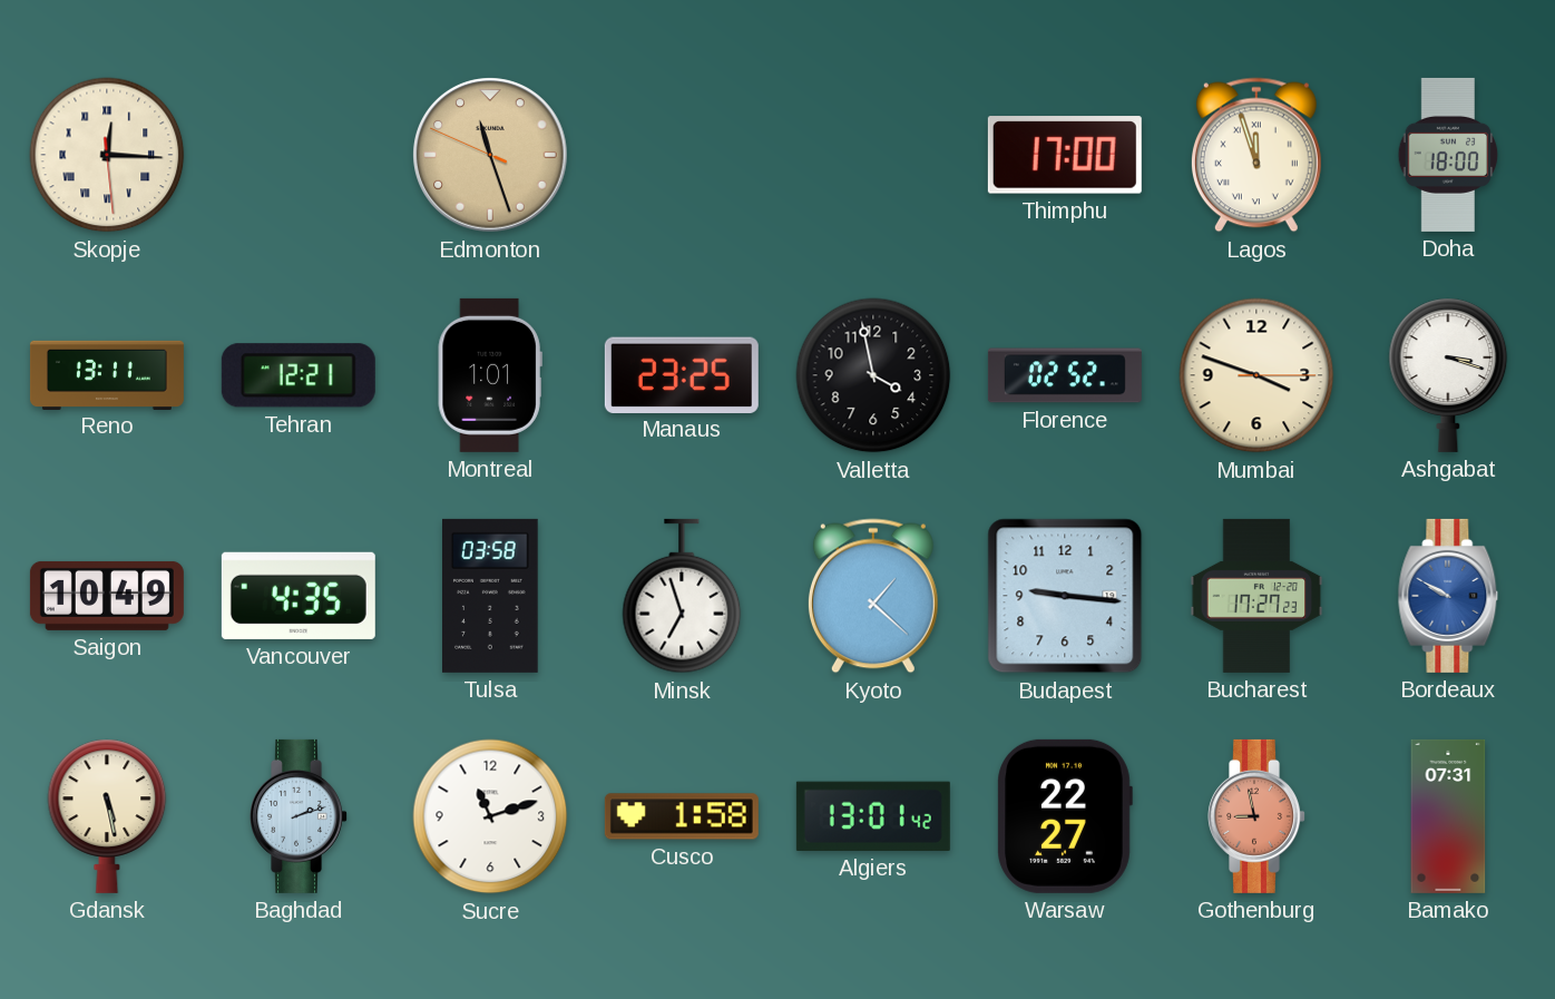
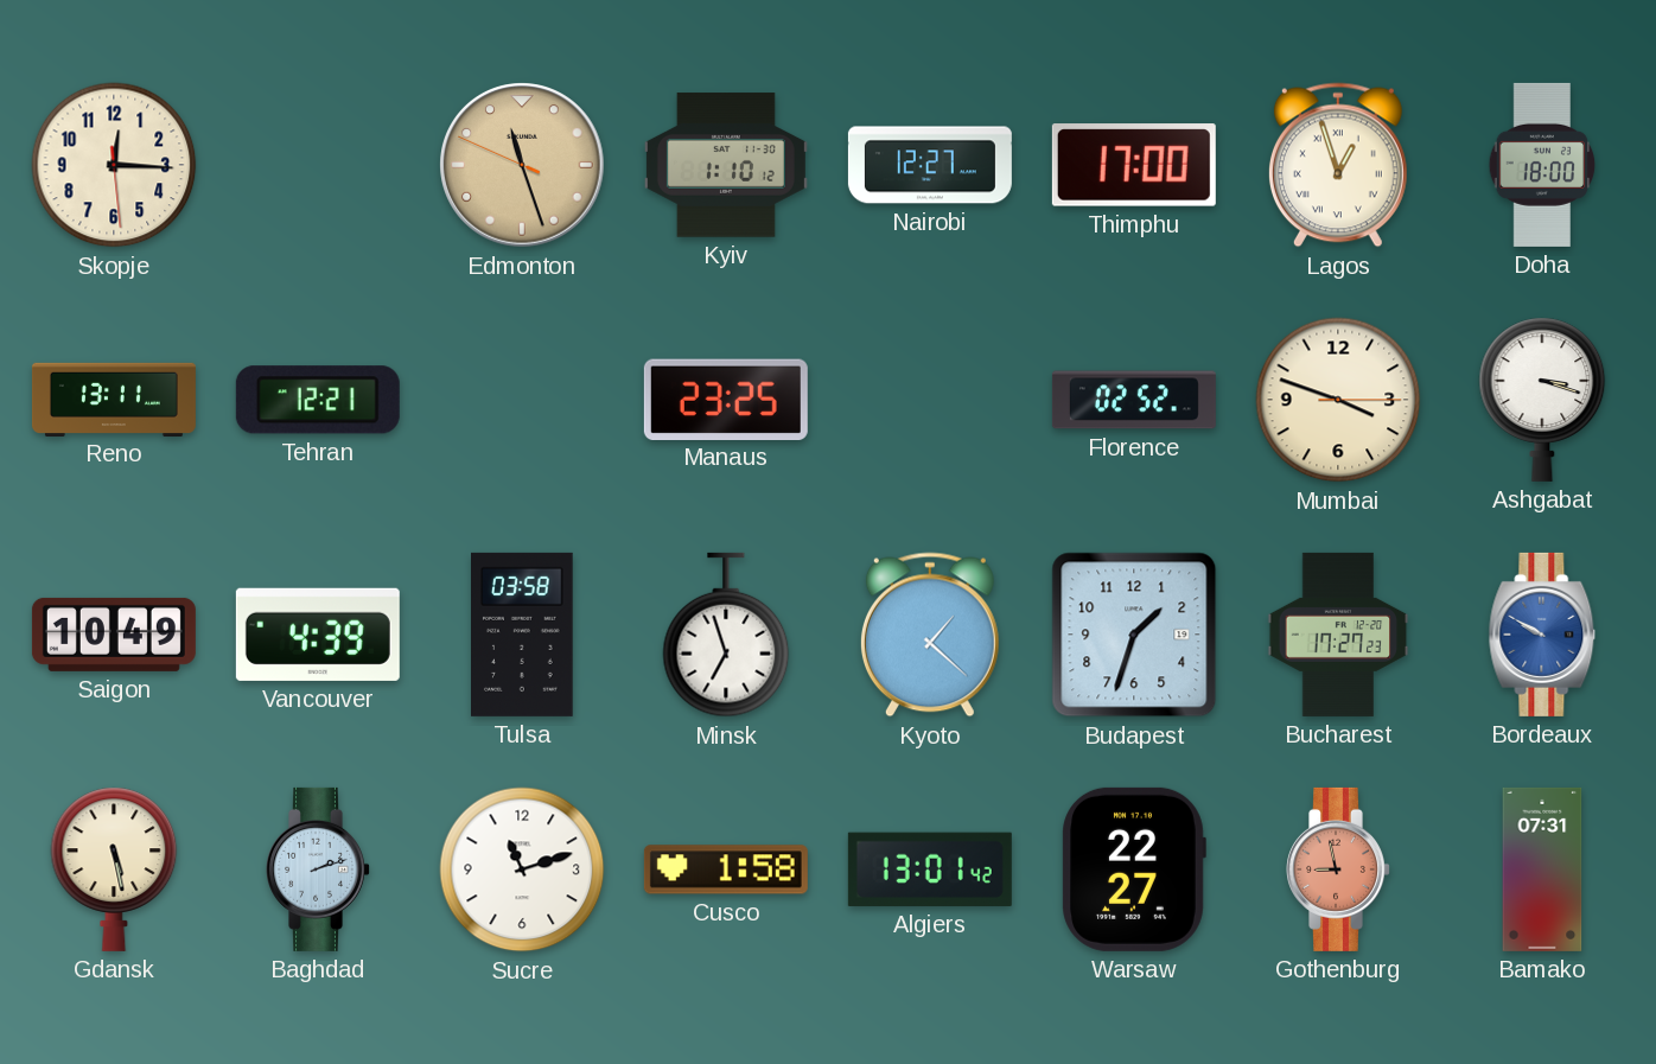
Skopje numerals: Roman -> Arabic (114, 165)
Kyiv: none -> 1:10 (726, 165)
Nairobi: none -> 12:27 (930, 165)
Lagos: 11:57 -> 12:57 (1338, 165)
Montreal: 1:01 -> none (490, 375)
Valletta: 3:58 -> none (873, 375)
Vancouver: 4:35 -> 4:39 (318, 635)
Budapest: 9:16 -> 1:33 (1134, 635)
